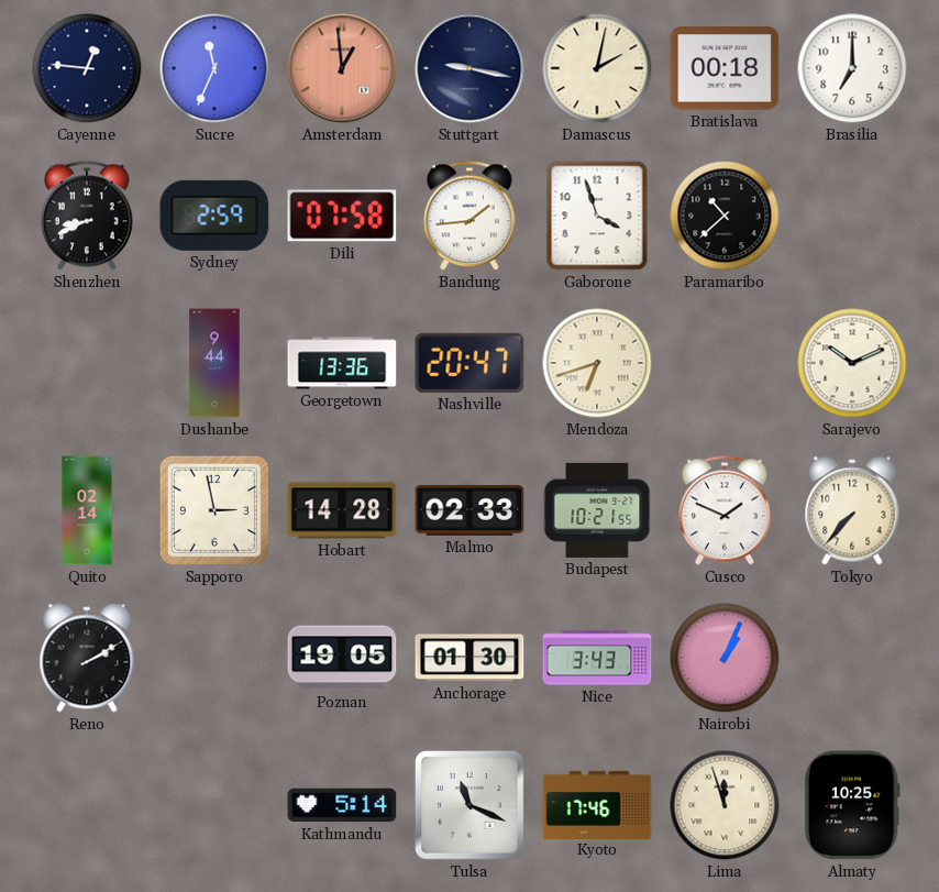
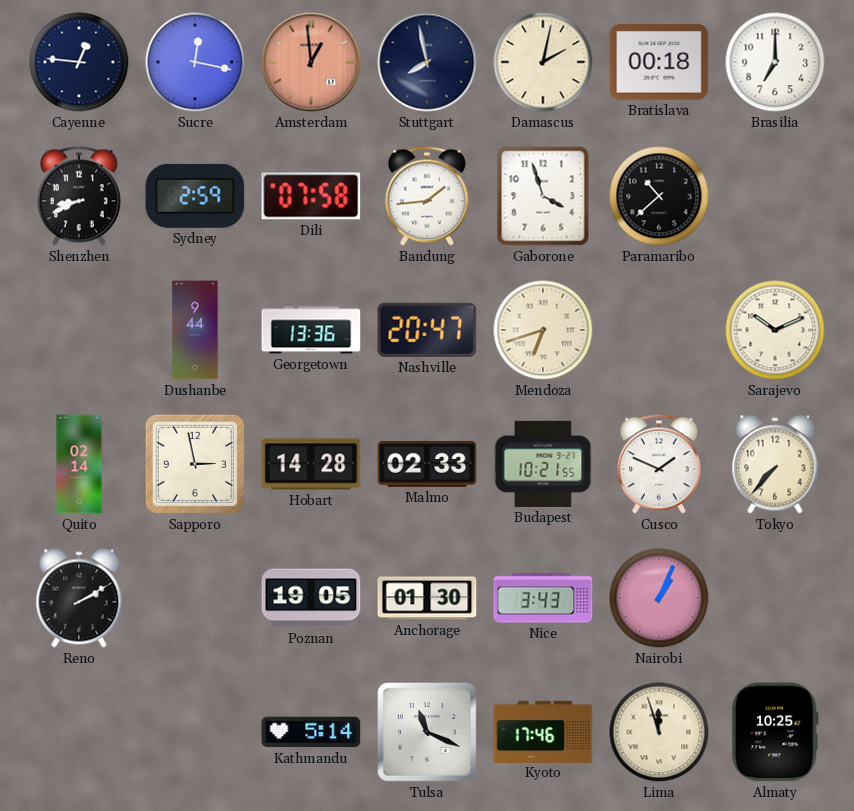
Sucre: 11:34 -> 12:17 (195, 62)
Stuttgart: 9:17 -> 7:58 (427, 62)
